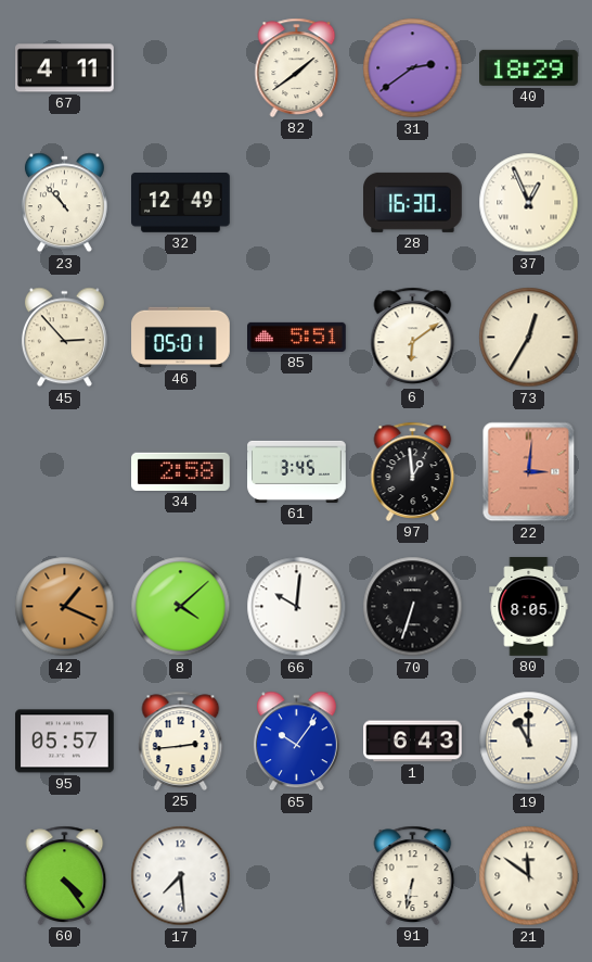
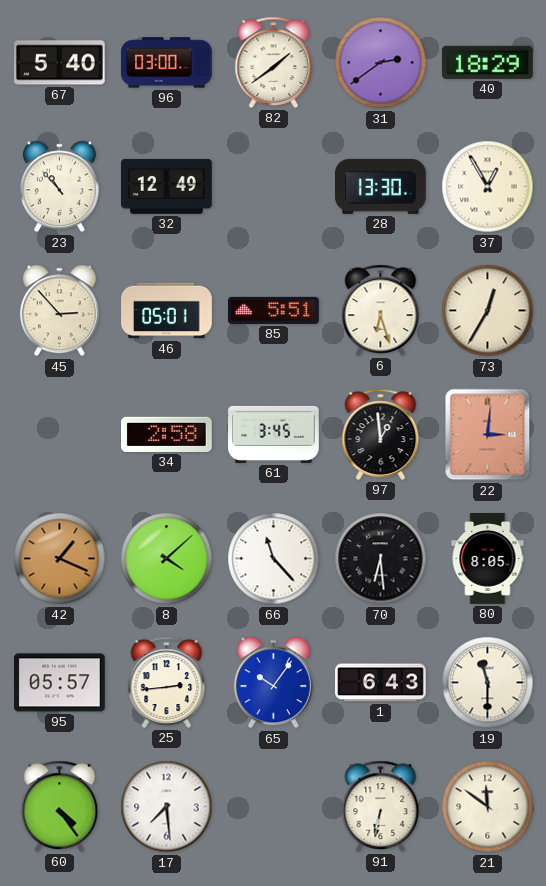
67: 4:11 -> 5:40 (60, 63)
96: none -> 03:00 (167, 63)
28: 16:30 -> 13:30 (381, 186)
37: 12:56 -> 12:55 (488, 187)
6: 6:09 -> 6:27 (381, 310)
66: 10:01 -> 11:23 (274, 559)
70: 6:33 -> 6:29 (381, 559)
19: 11:00 -> 11:30 (488, 683)
